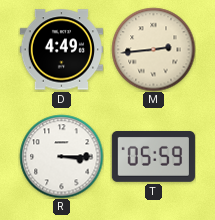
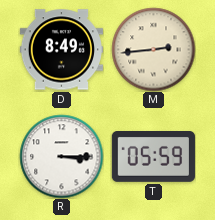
D: 4:49 -> 8:49 (61, 50)
